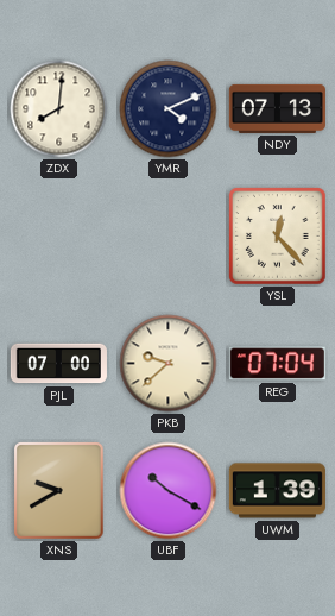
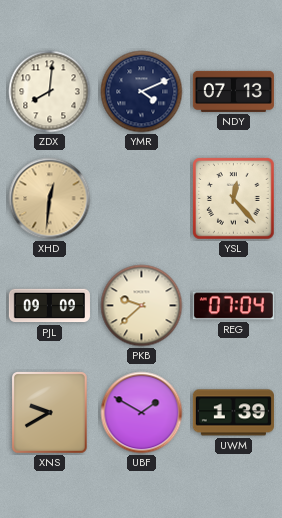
XHD: none -> 12:31 (50, 199)
PJL: 07:00 -> 09:09 (49, 306)
UBF: 10:20 -> 1:50 (142, 413)
